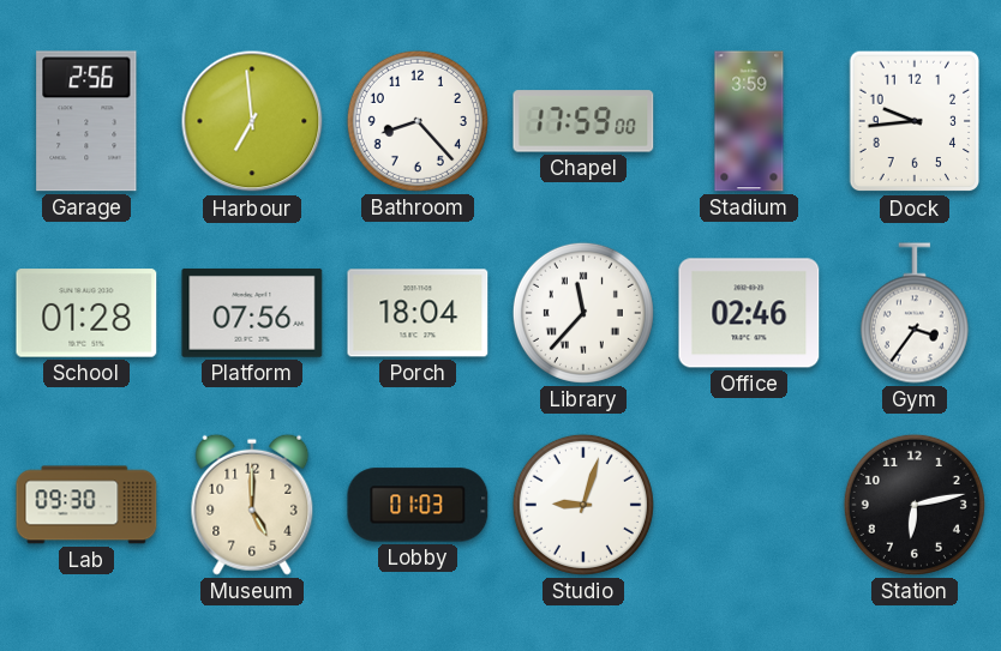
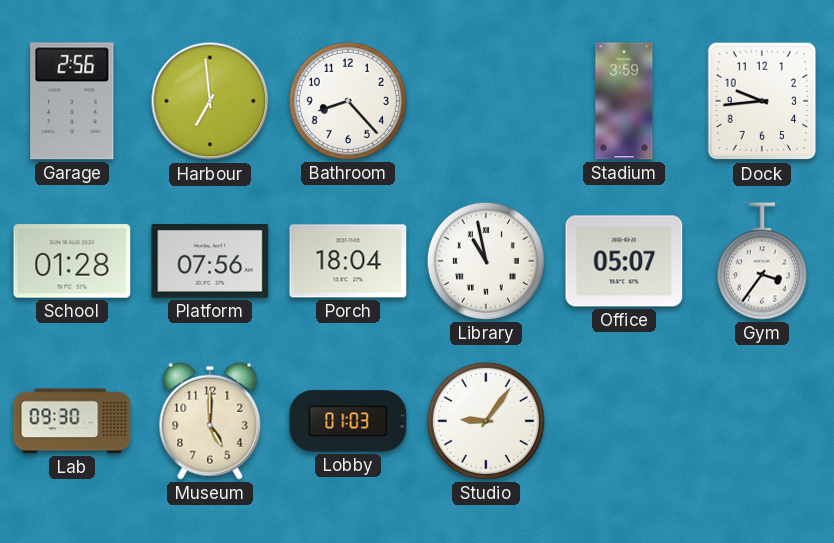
Chapel: 17:59 -> none (583, 121)
Library: 11:37 -> 10:58 (486, 261)
Office: 02:46 -> 05:07 (624, 261)
Studio: 9:03 -> 9:06 (486, 421)
Station: 6:13 -> none (915, 505)
